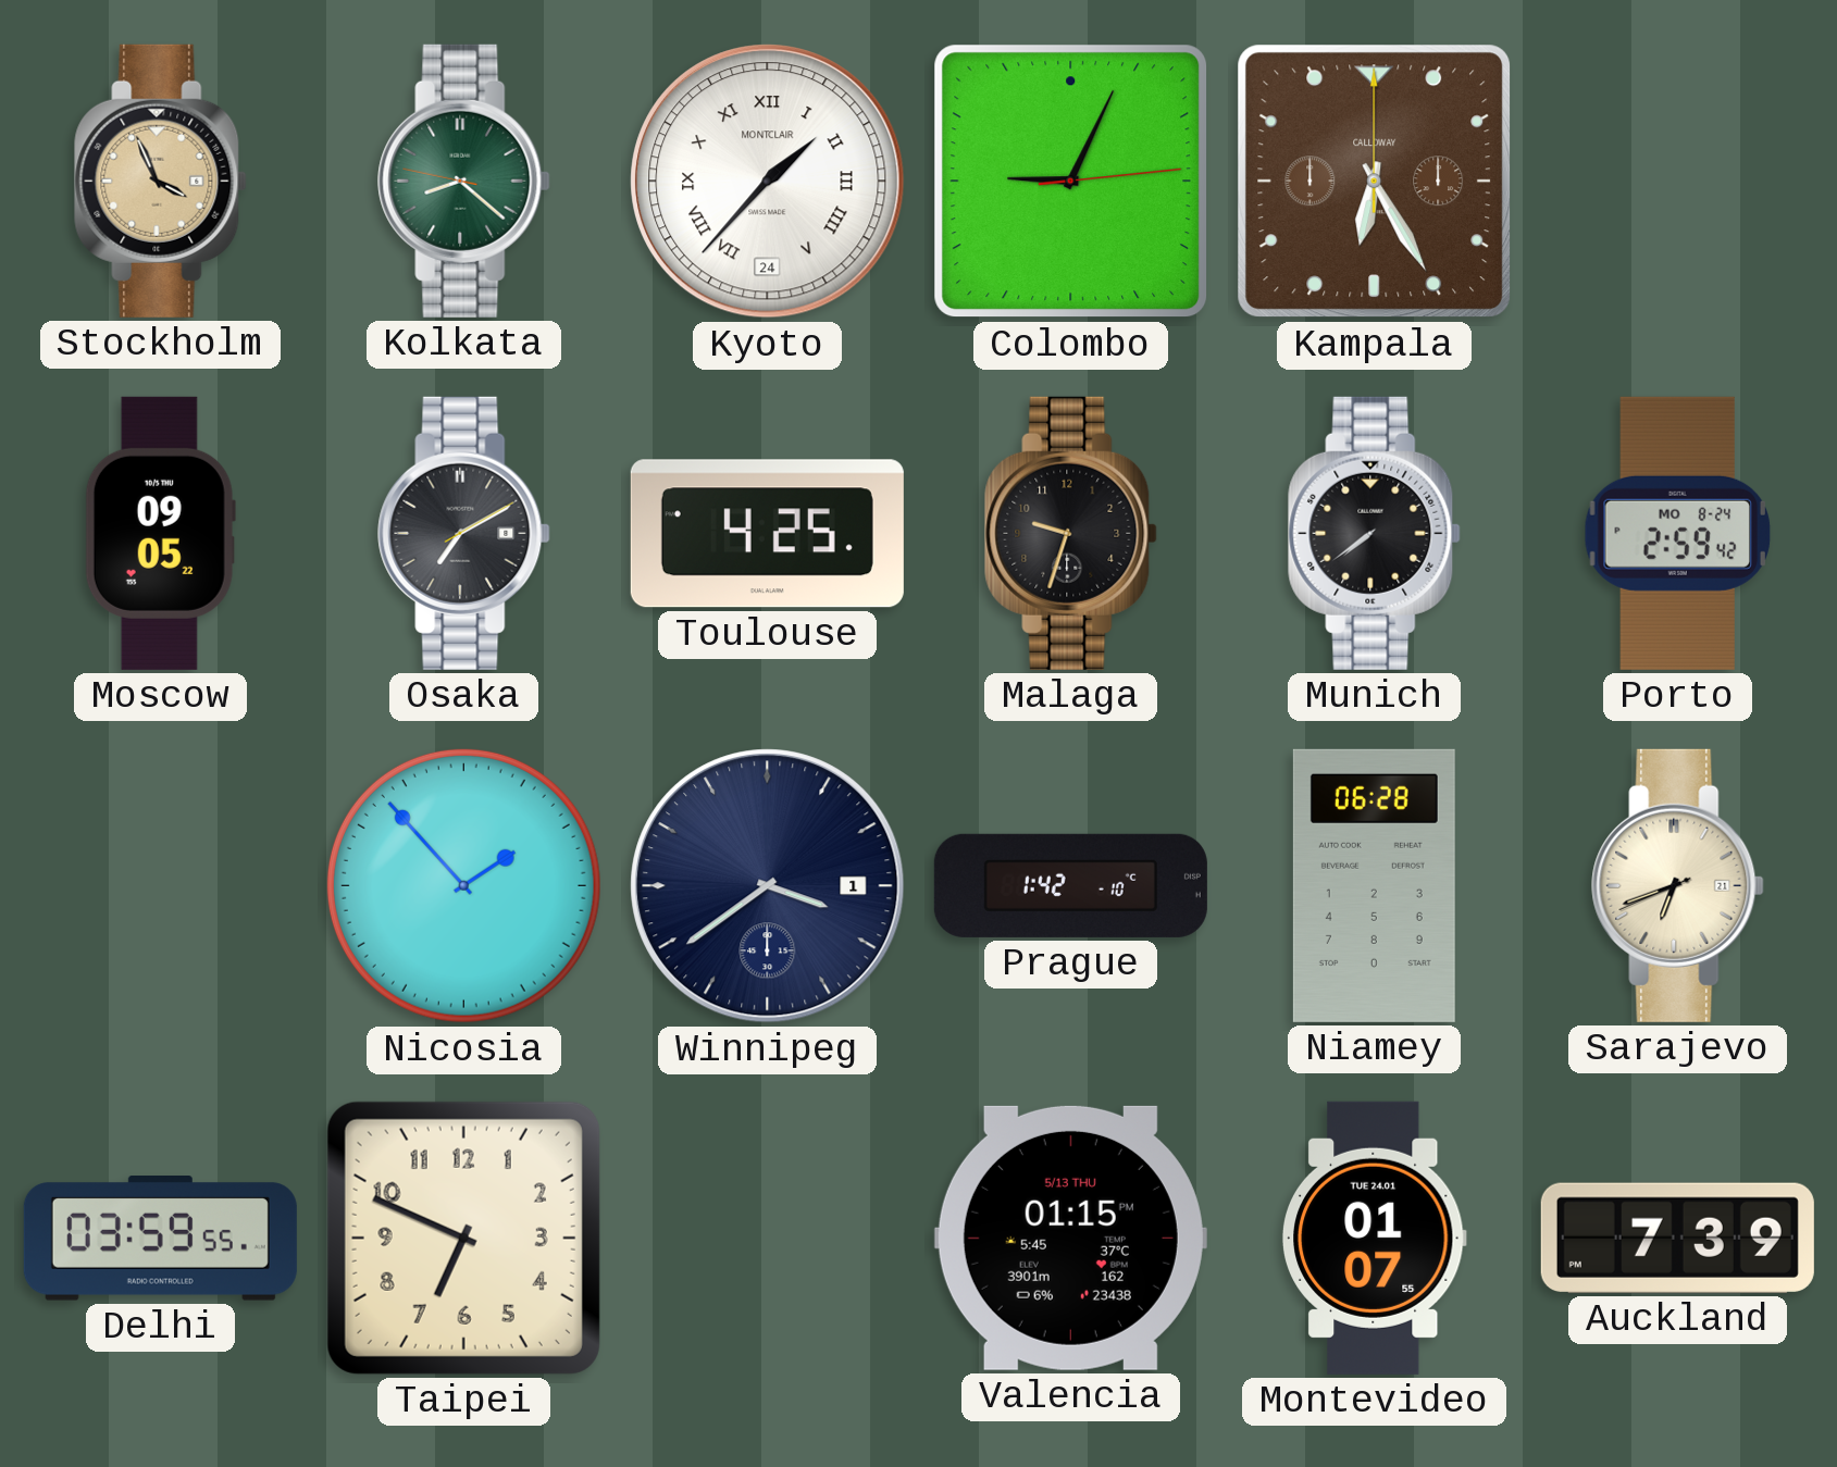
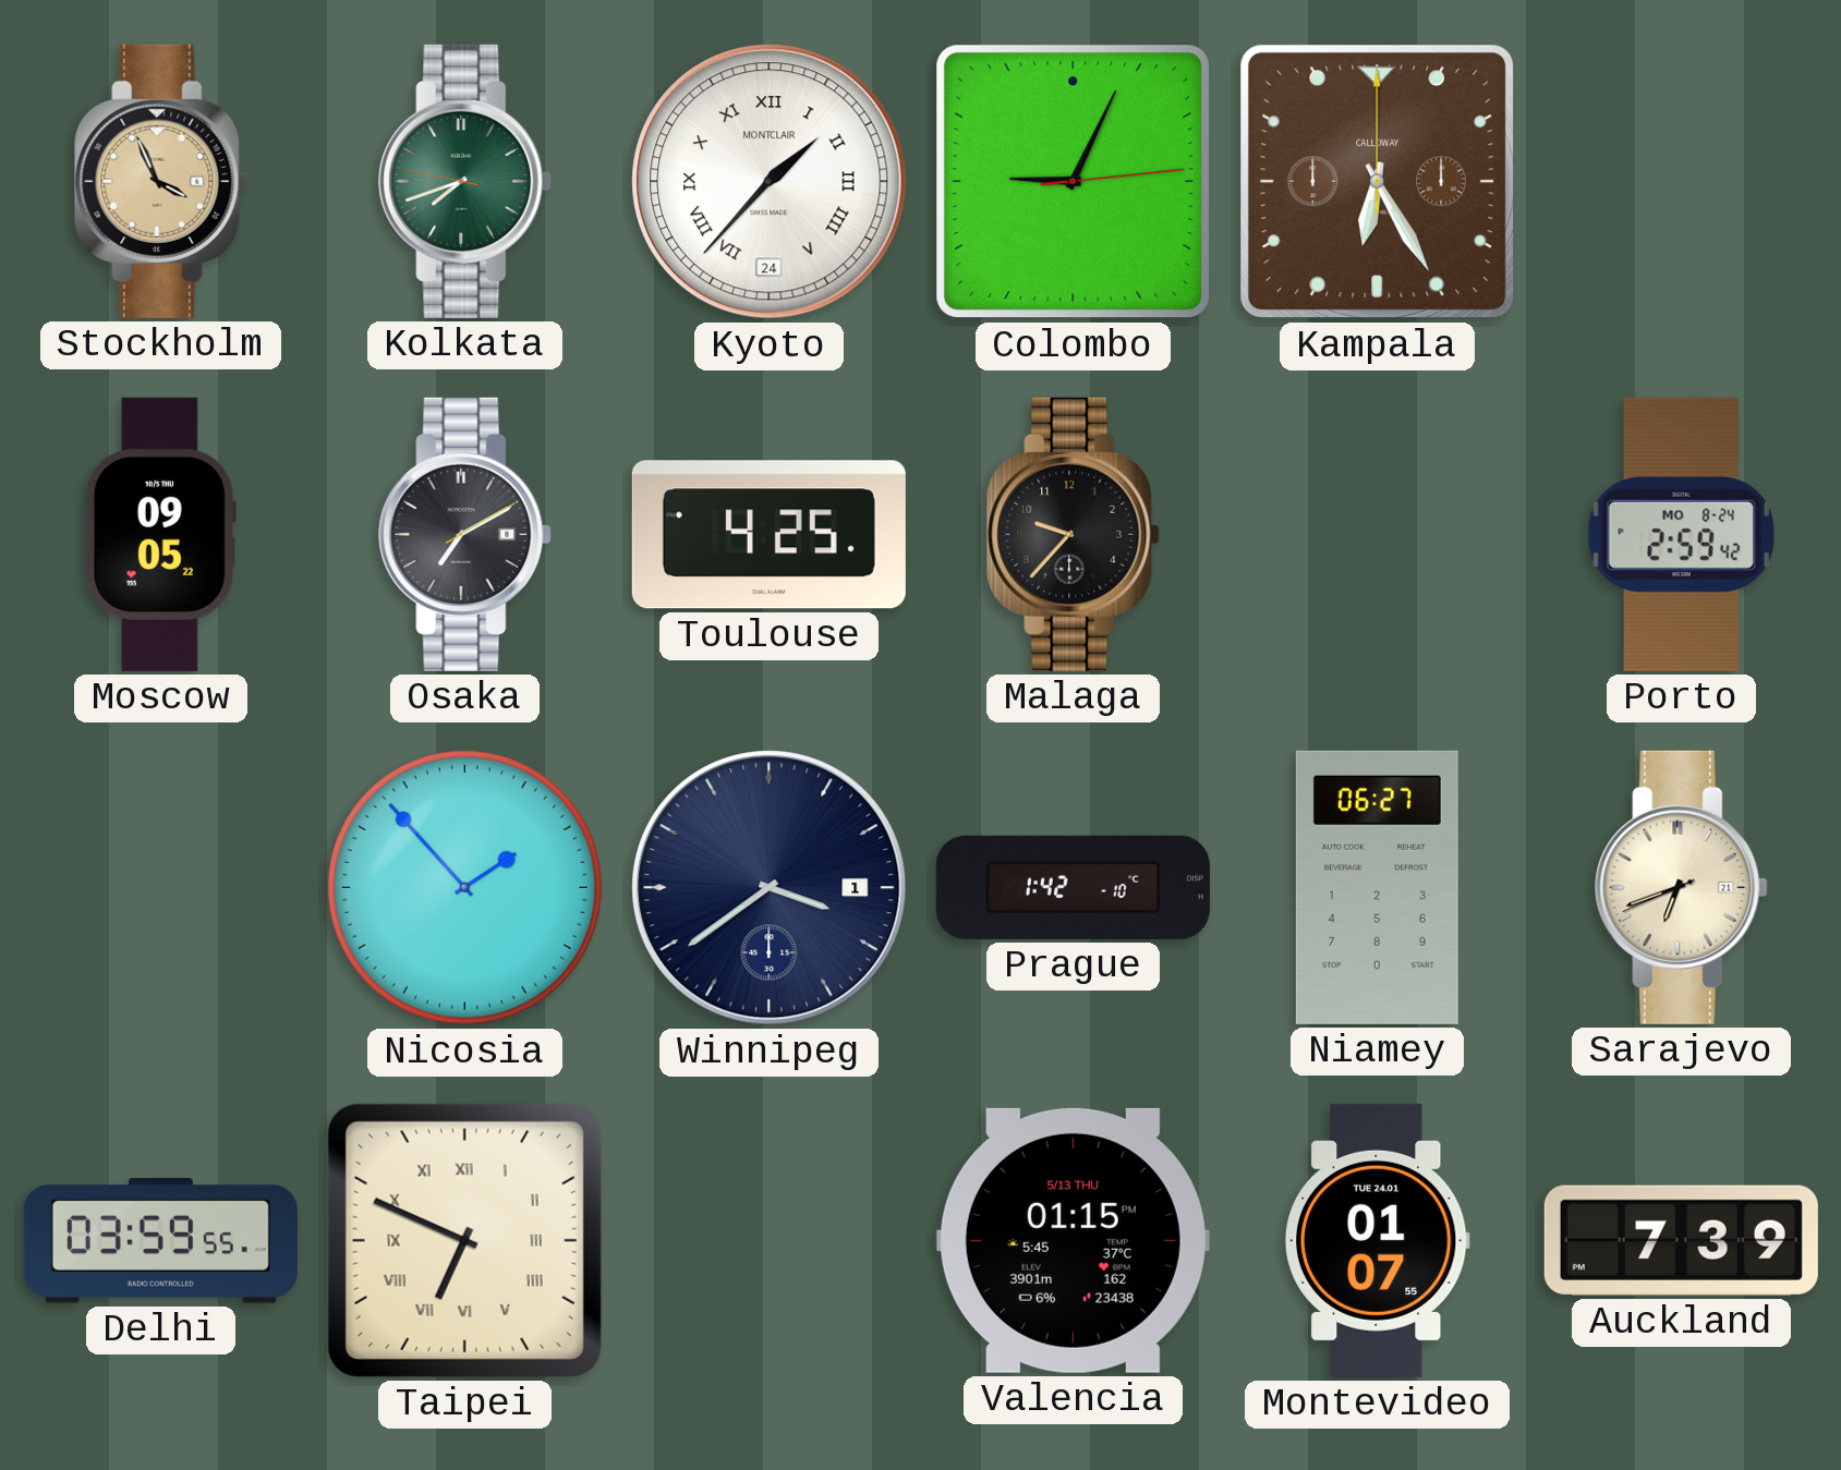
Kolkata: 8:21 -> 7:41 (465, 181)
Malaga: 9:33 -> 9:37 (1074, 534)
Munich: 7:39 -> none (1375, 533)
Niamey: 06:28 -> 06:27 (1377, 887)
Taipei numerals: Arabic -> Roman (464, 1240)
